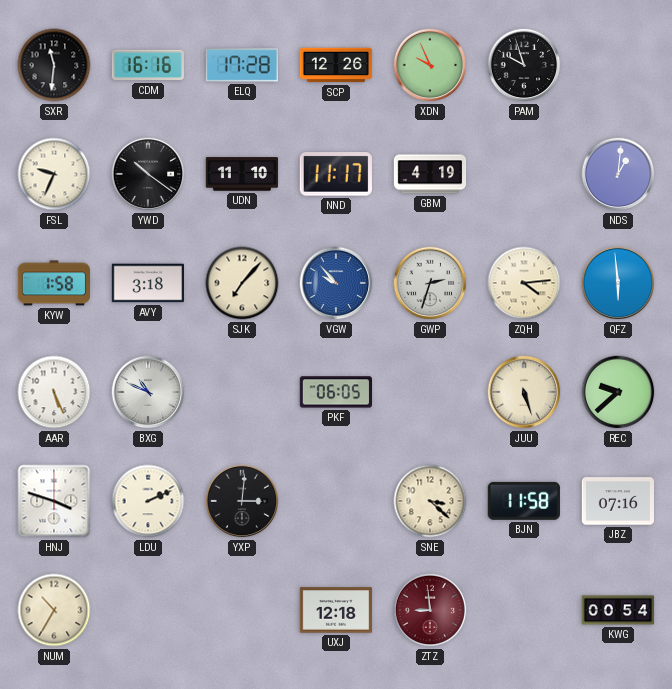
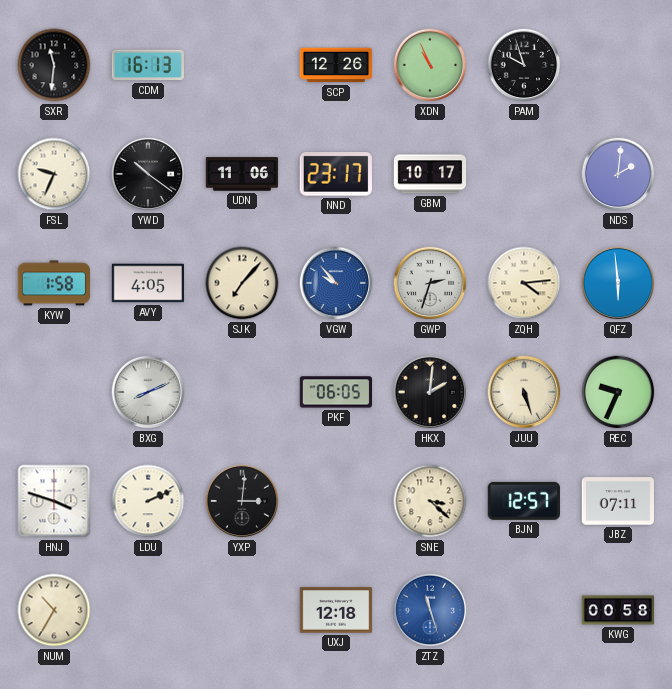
CDM: 16:16 -> 16:13 (147, 65)
ELQ: 17:28 -> none (242, 65)
XDN: 9:56 -> 10:56 (430, 65)
UDN: 11:10 -> 11:06 (241, 174)
NND: 11:17 -> 23:17 (336, 174)
GBM: 4:19 -> 10:17 (430, 174)
NDS: 1:01 -> 2:01 (618, 174)
AVY: 3:18 -> 4:05 (148, 283)
AAR: 5:26 -> none (54, 392)
BXG: 10:49 -> 8:11 (148, 392)
HKX: none -> 2:01 (430, 392)
REC: 9:38 -> 9:34 (618, 392)
BJN: 11:58 -> 12:57 (524, 501)
JBZ: 07:16 -> 07:11 (617, 501)
ZTZ: 8:59 -> 11:27 (430, 610)
ZTZ dial: burgundy -> blue (430, 610)
KWG: 00:54 -> 00:58 (618, 610)
